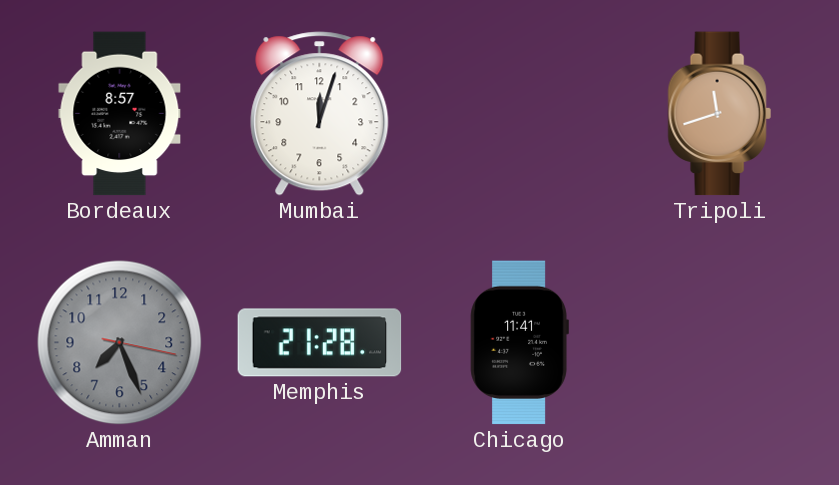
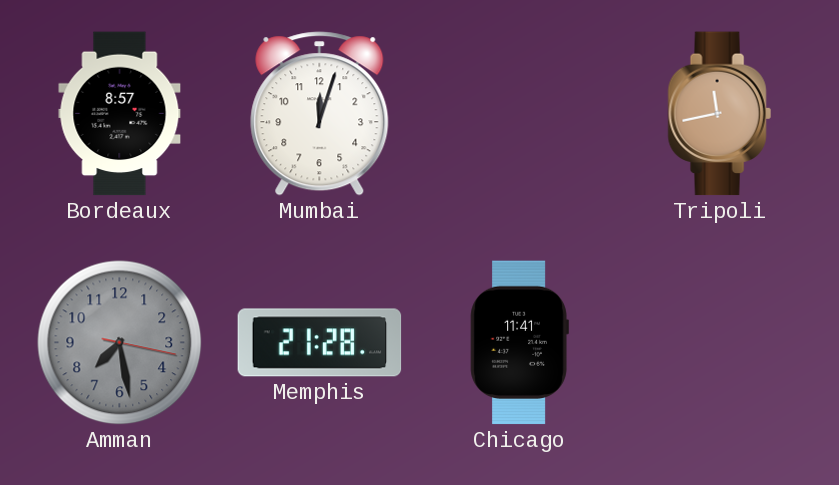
Tripoli: 11:42 -> 11:43 (719, 114)
Amman: 7:26 -> 7:28 (120, 343)
